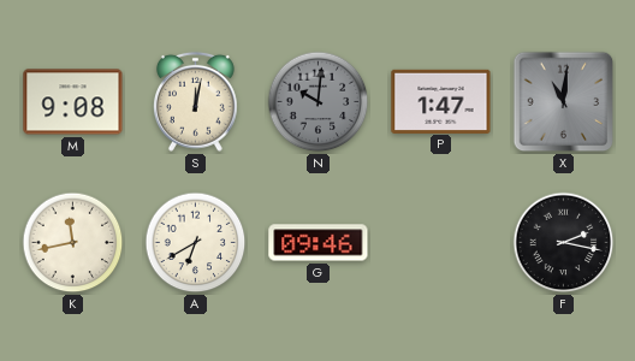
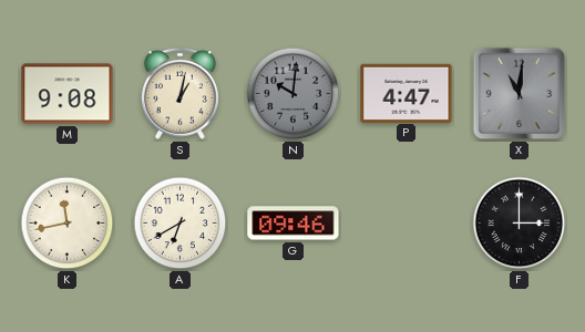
S: 12:02 -> 1:02 (179, 93)
P: 1:47 -> 4:47 (407, 93)
F: 2:17 -> 3:00 (520, 224)
